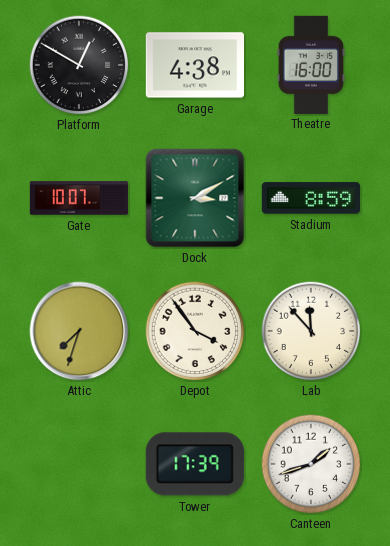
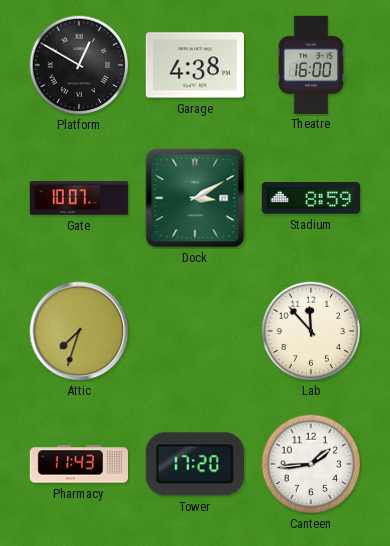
Depot: 3:54 -> none (195, 331)
Pharmacy: none -> 11:43 (79, 464)
Tower: 17:39 -> 17:20 (195, 464)
Canteen: 1:42 -> 1:44 (311, 464)
